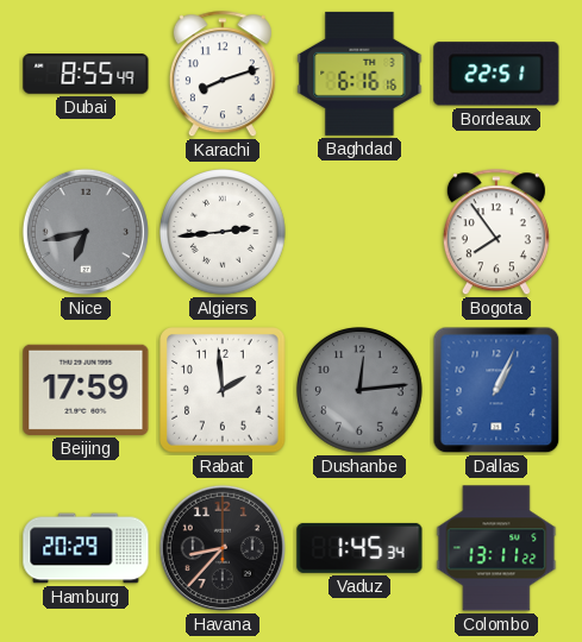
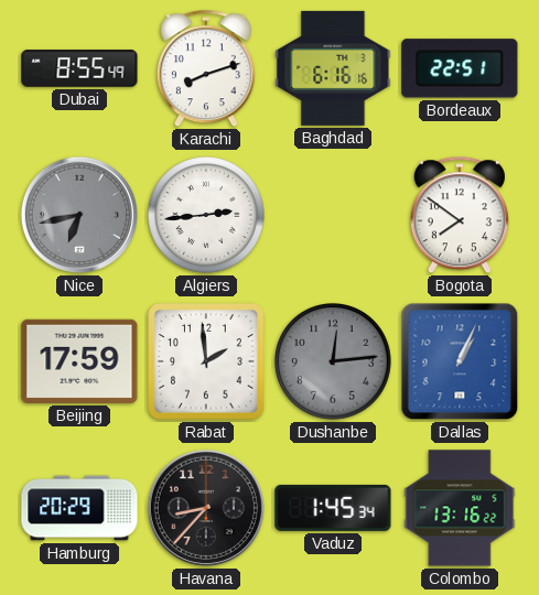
Bogota: 7:54 -> 7:51 (460, 216)
Colombo: 13:11 -> 13:16 (460, 508)
